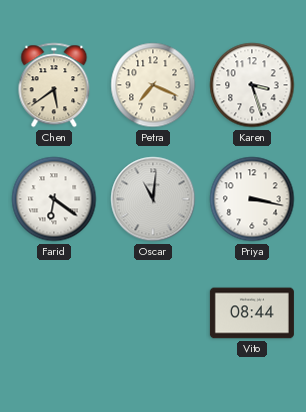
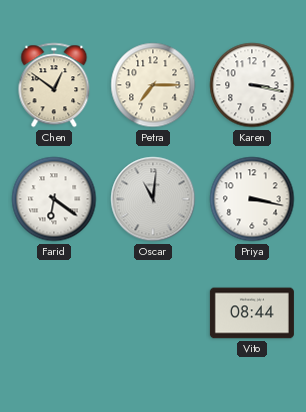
Chen: 5:39 -> 12:51 (54, 85)
Petra: 7:19 -> 7:15 (153, 85)
Karen: 3:27 -> 3:17 (252, 85)
